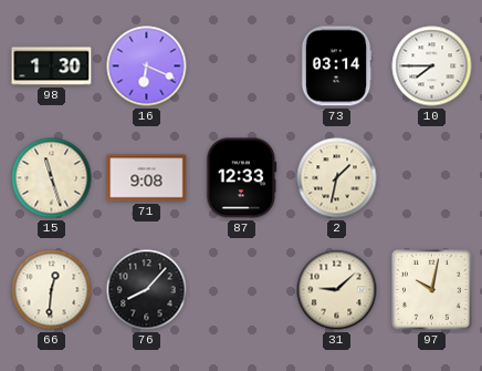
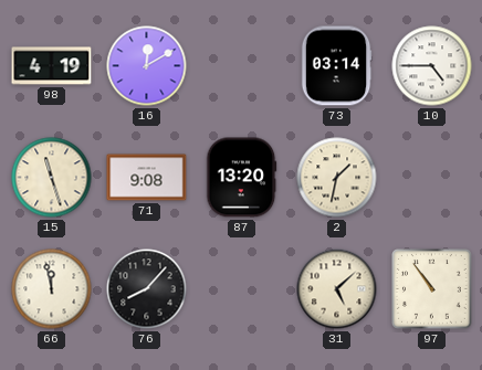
98: 1:30 -> 4:19 (52, 66)
16: 6:19 -> 12:10 (147, 66)
10: 7:45 -> 4:45 (432, 66)
87: 12:33 -> 13:20 (242, 178)
66: 12:31 -> 11:58 (52, 289)
31: 9:08 -> 5:08 (337, 289)
97: 10:02 -> 10:54 (432, 289)
